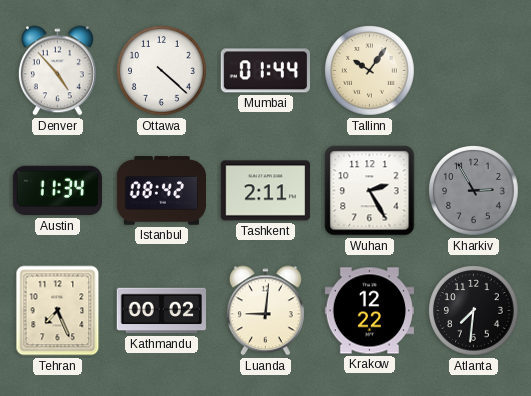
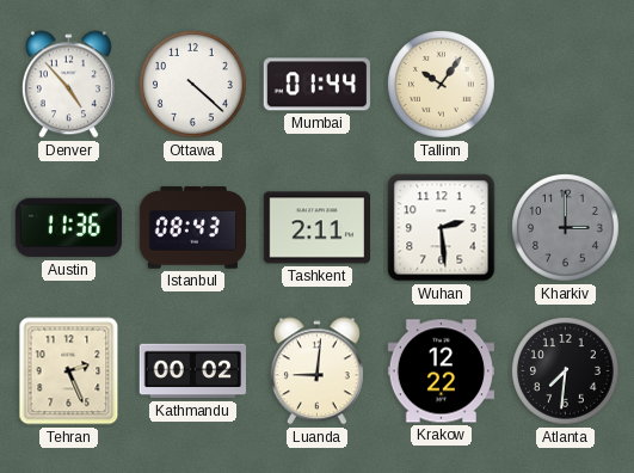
Austin: 11:34 -> 11:36 (68, 228)
Istanbul: 08:42 -> 08:43 (193, 228)
Wuhan: 2:25 -> 2:29 (442, 228)
Kharkiv: 2:55 -> 3:00 (566, 228)
Tehran: 7:26 -> 2:26 (69, 371)
